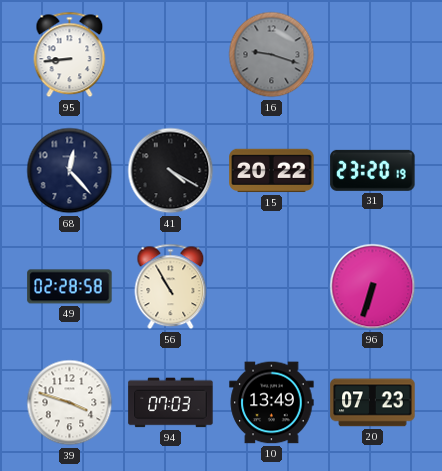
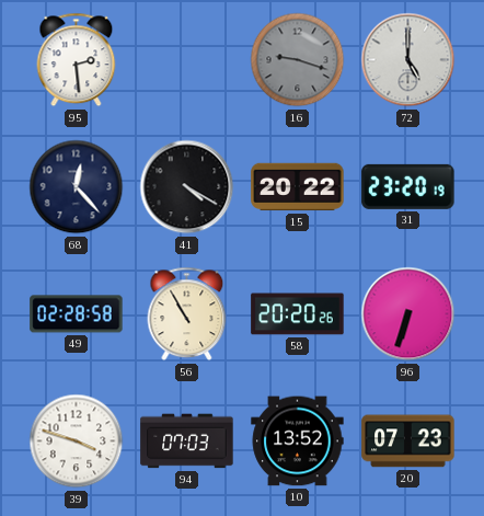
95: 8:44 -> 2:29 (77, 60)
72: none -> 5:00 (408, 60)
58: none -> 20:20 (298, 314)
10: 13:49 -> 13:52 (298, 442)
